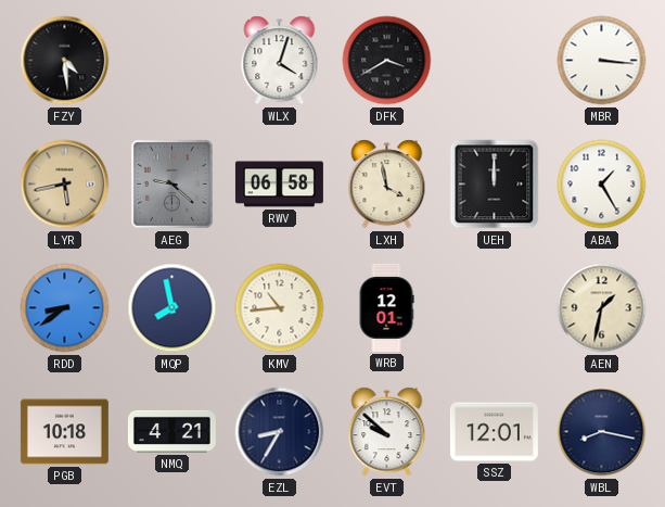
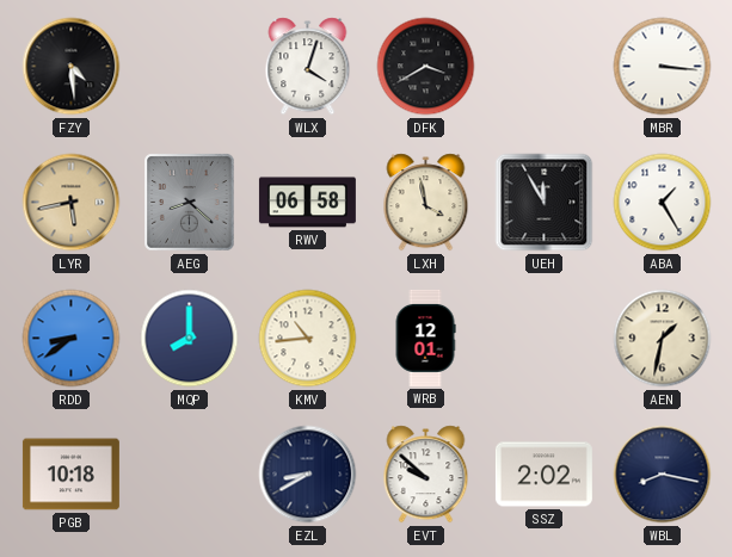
AEG: 9:22 -> 8:22 (190, 203)
UEH: 12:00 -> 11:55 (545, 203)
MQP: 7:58 -> 8:00 (190, 339)
NMQ: 4:21 -> none (171, 431)
EZL: 8:35 -> 8:40 (308, 475)
SSZ: 12:01 -> 2:02 (543, 475)
